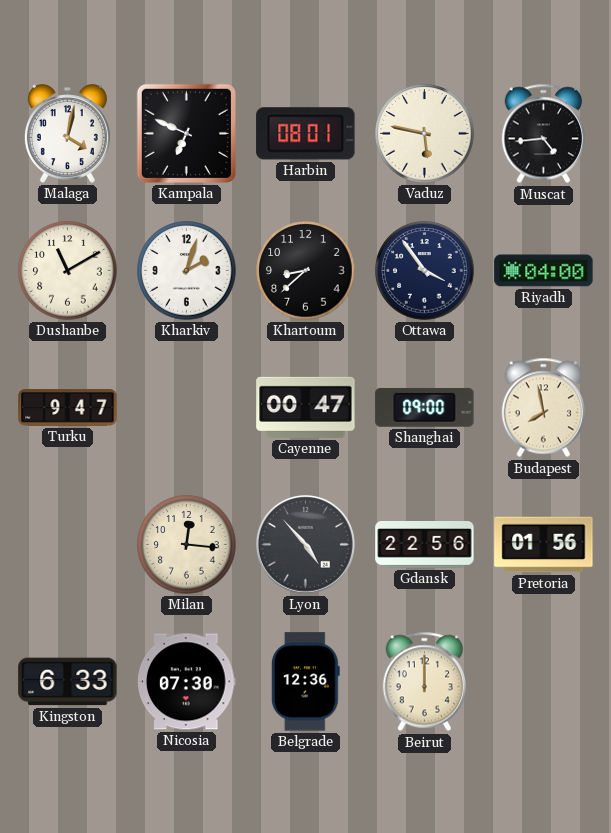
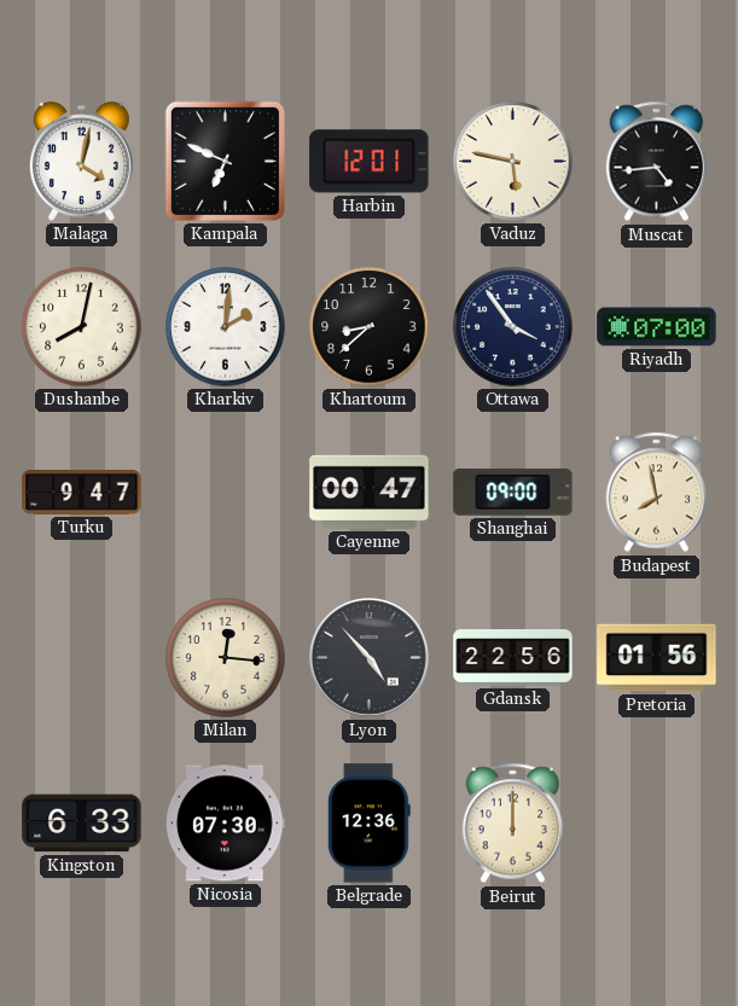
Harbin: 08:01 -> 12:01 (370, 162)
Dushanbe: 11:10 -> 8:02 (82, 327)
Kharkiv: 2:03 -> 2:01 (226, 327)
Riyadh: 04:00 -> 07:00 (657, 327)
